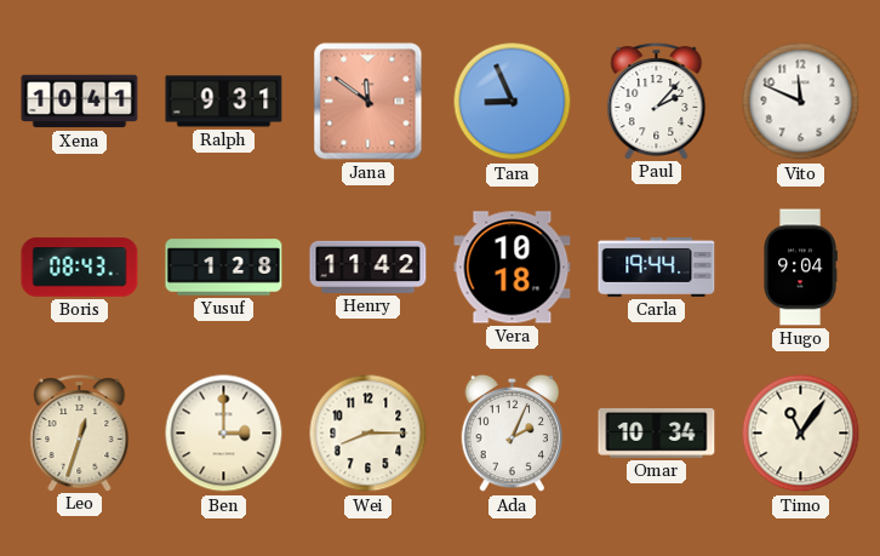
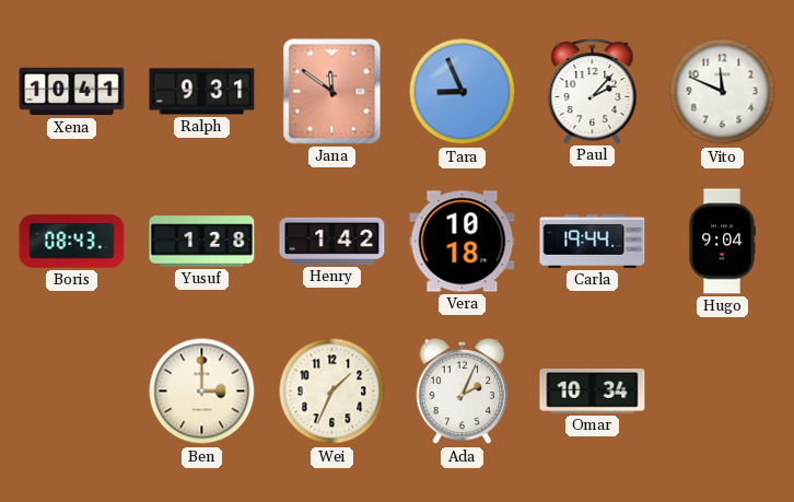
Henry: 11:42 -> 1:42 (332, 241)
Leo: 12:33 -> none (80, 432)
Wei: 8:15 -> 1:34 (332, 392)
Timo: 11:06 -> none (801, 434)
